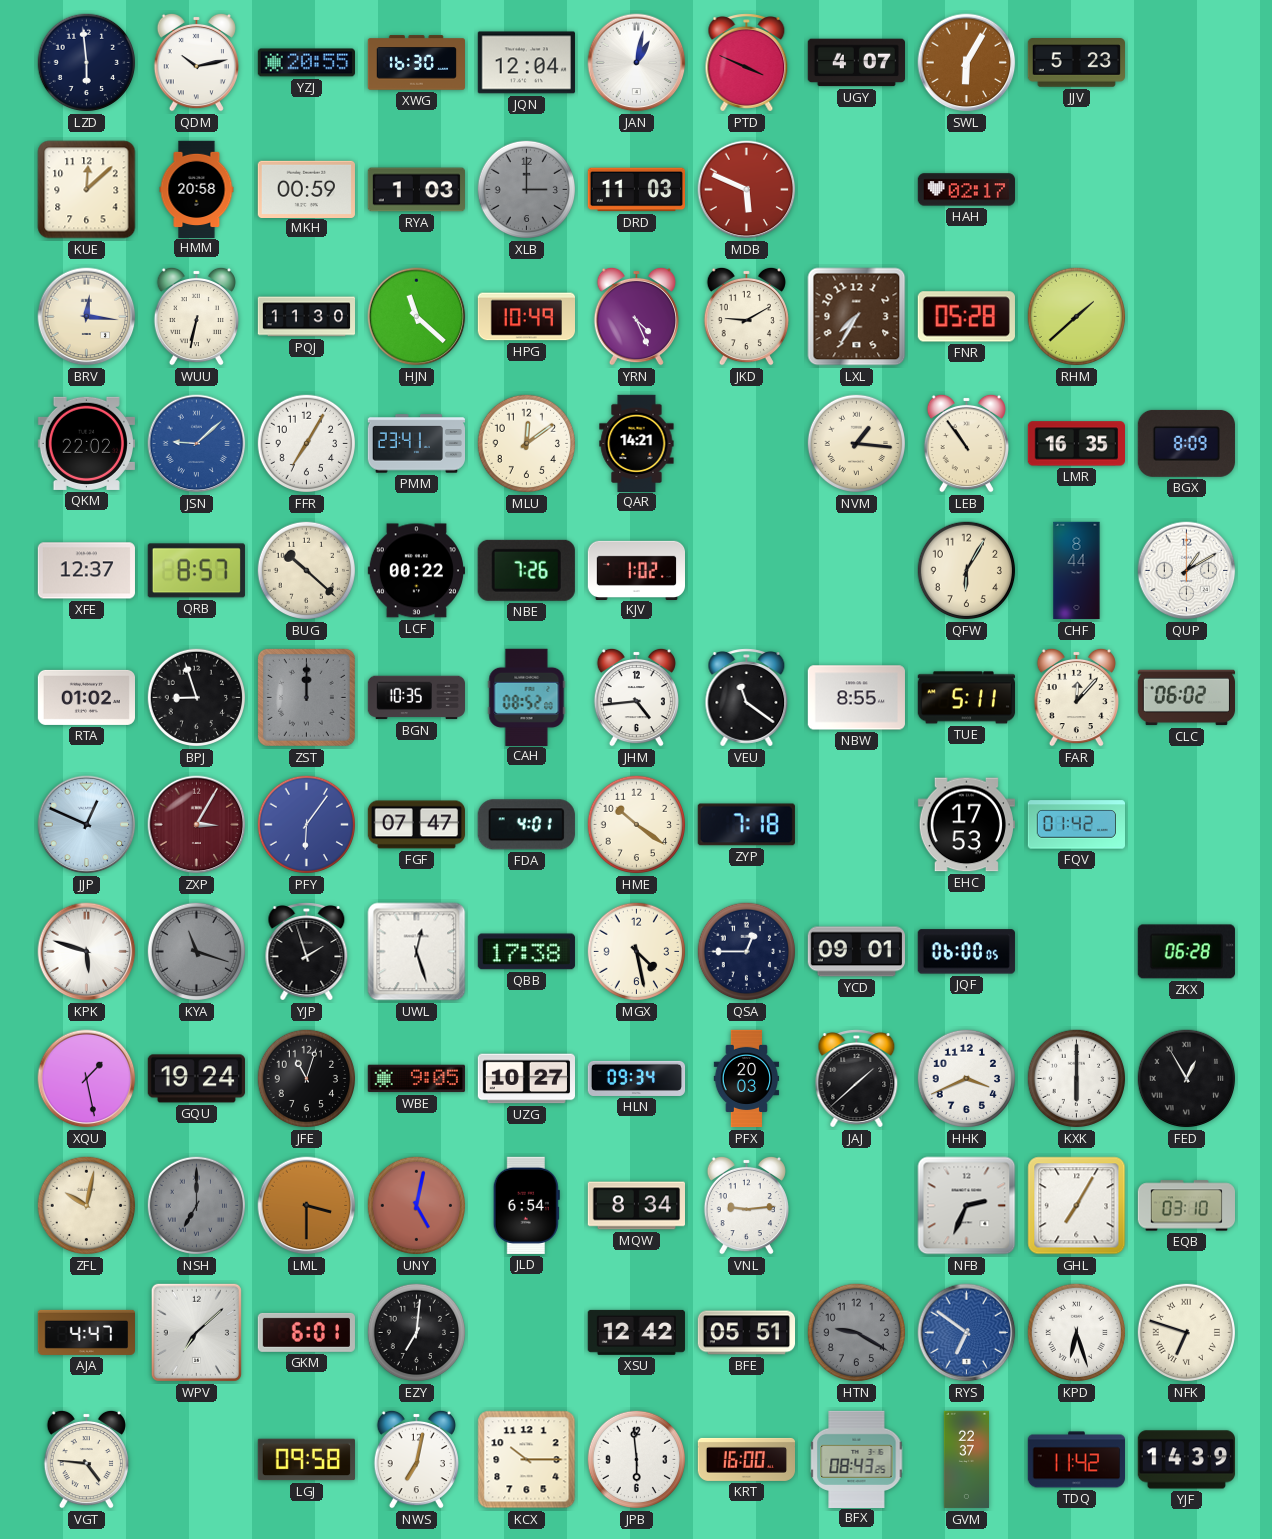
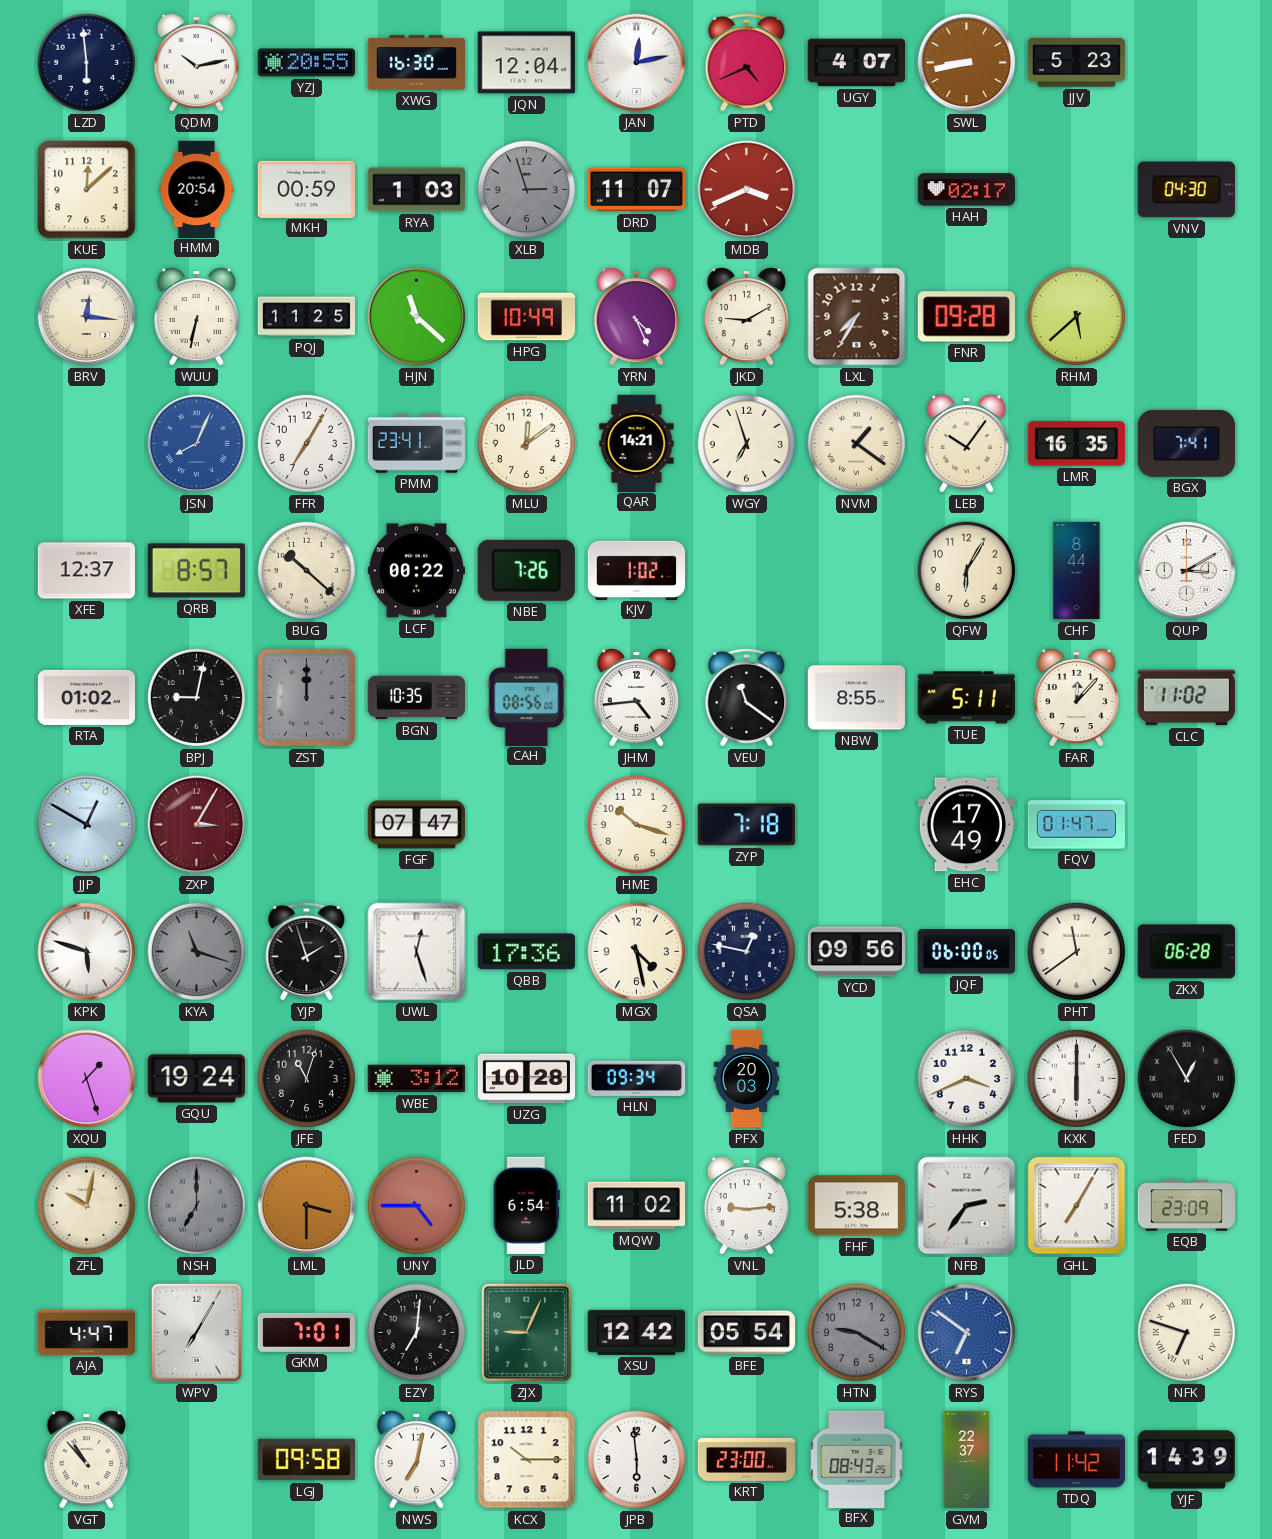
JAN: 1:02 -> 12:13 (637, 63)
PTD: 3:49 -> 4:41 (747, 63)
SWL: 6:05 -> 8:43 (967, 63)
HMM: 20:58 -> 20:54 (197, 189)
XLB: 3:00 -> 2:57 (527, 190)
DRD: 11:03 -> 11:07 (636, 190)
MDB: 5:49 -> 3:41 (747, 190)
VNV: none -> 04:30 (1186, 190)
PQJ: 11:30 -> 11:25 (307, 317)
FNR: 05:28 -> 09:28 (966, 317)
RHM: 1:38 -> 5:38 (1077, 317)
QKM: 22:02 -> none (86, 443)
JSN: 9:08 -> 8:04 (197, 444)
WGY: none -> 6:57 (747, 444)
NVM: 1:16 -> 1:21 (857, 444)
LEB: 10:54 -> 10:06 (966, 443)
BGX: 8:09 -> 7:41 (1186, 443)
QUP: 1:10 -> 3:10 (1187, 571)
BPJ: 8:57 -> 9:02 (197, 698)
CAH: 08:52 -> 08:56 (527, 697)
CLC: 06:02 -> 11:02 (1186, 698)
JJP: 12:49 -> 12:50 (87, 825)
PFY: 6:06 -> none (307, 825)
FDA: 4:01 -> none (526, 825)
HME: 10:21 -> 10:18 (637, 825)
EHC: 17:53 -> 17:49 (966, 825)
FQV: 01:42 -> 01:47 (1076, 825)
QBB: 17:38 -> 17:36 (526, 952)
QSA: 12:45 -> 12:47 (747, 952)
YCD: 09:01 -> 09:56 (856, 952)
PHT: none -> 11:39 (1077, 952)
XQU: 1:28 -> 1:27 (87, 1079)
WBE: 9:05 -> 3:12 (416, 1079)
UZG: 10:27 -> 10:28 (526, 1079)
JAJ: 1:38 -> none (857, 1079)
UNY: 5:02 -> 4:45 (417, 1206)
MQW: 8:34 -> 11:02 (636, 1206)
FHF: none -> 5:38 (856, 1206)
NFB: 2:34 -> 2:36 (967, 1206)
EQB: 03:10 -> 23:09 (1186, 1206)
WPV: 7:08 -> 7:05 (196, 1332)
GKM: 6:01 -> 7:01 (306, 1332)
ZJX: none -> 9:04 (526, 1332)
BFE: 05:51 -> 05:54 (747, 1333)
KPD: 6:27 -> none (1077, 1333)
VGT: 4:46 -> 10:53 (86, 1459)
KRT: 16:00 -> 23:00 (747, 1459)
